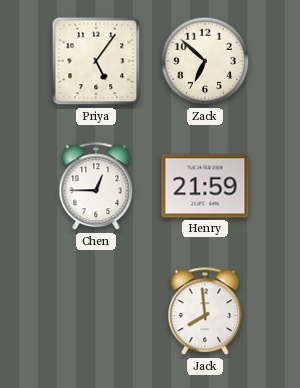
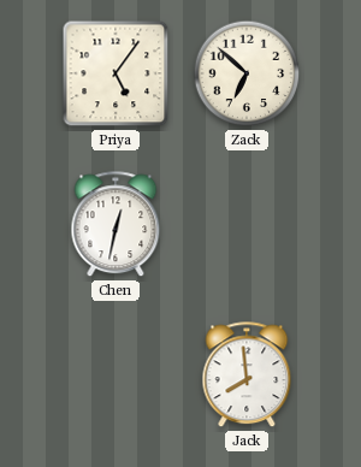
Chen: 12:45 -> 12:32 (116, 225)
Henry: 21:59 -> none (205, 186)
